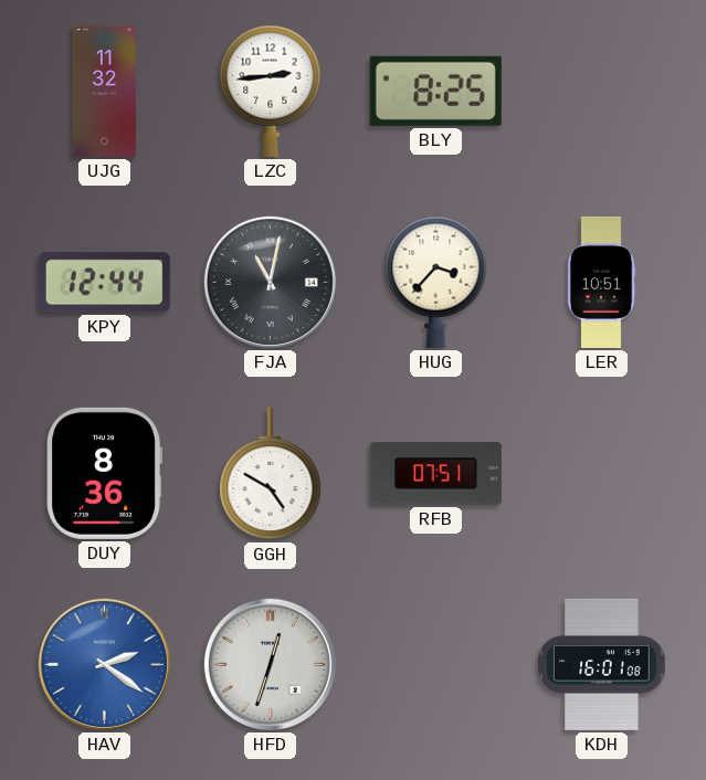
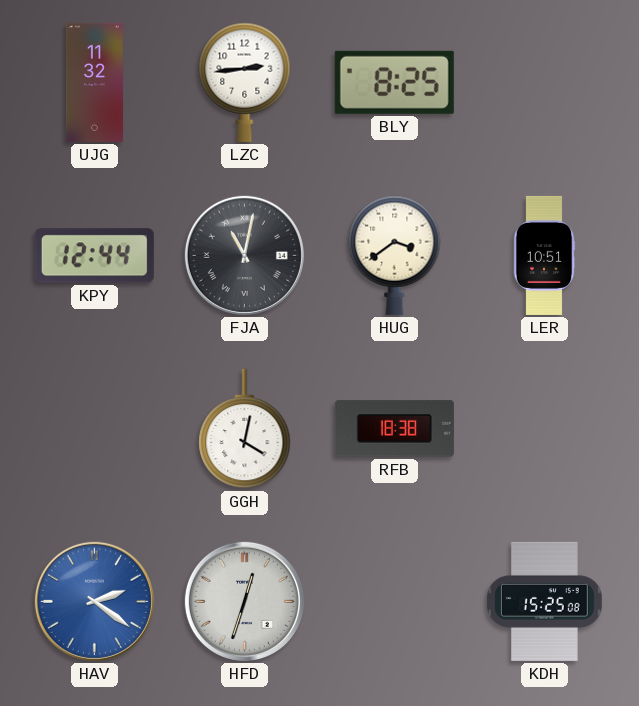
HUG: 3:37 -> 3:39 (395, 255)
DUY: 8:36 -> none (104, 473)
GGH: 4:50 -> 4:02 (245, 429)
RFB: 07:51 -> 18:38 (394, 429)
KDH: 16:01 -> 15:25 (545, 601)
